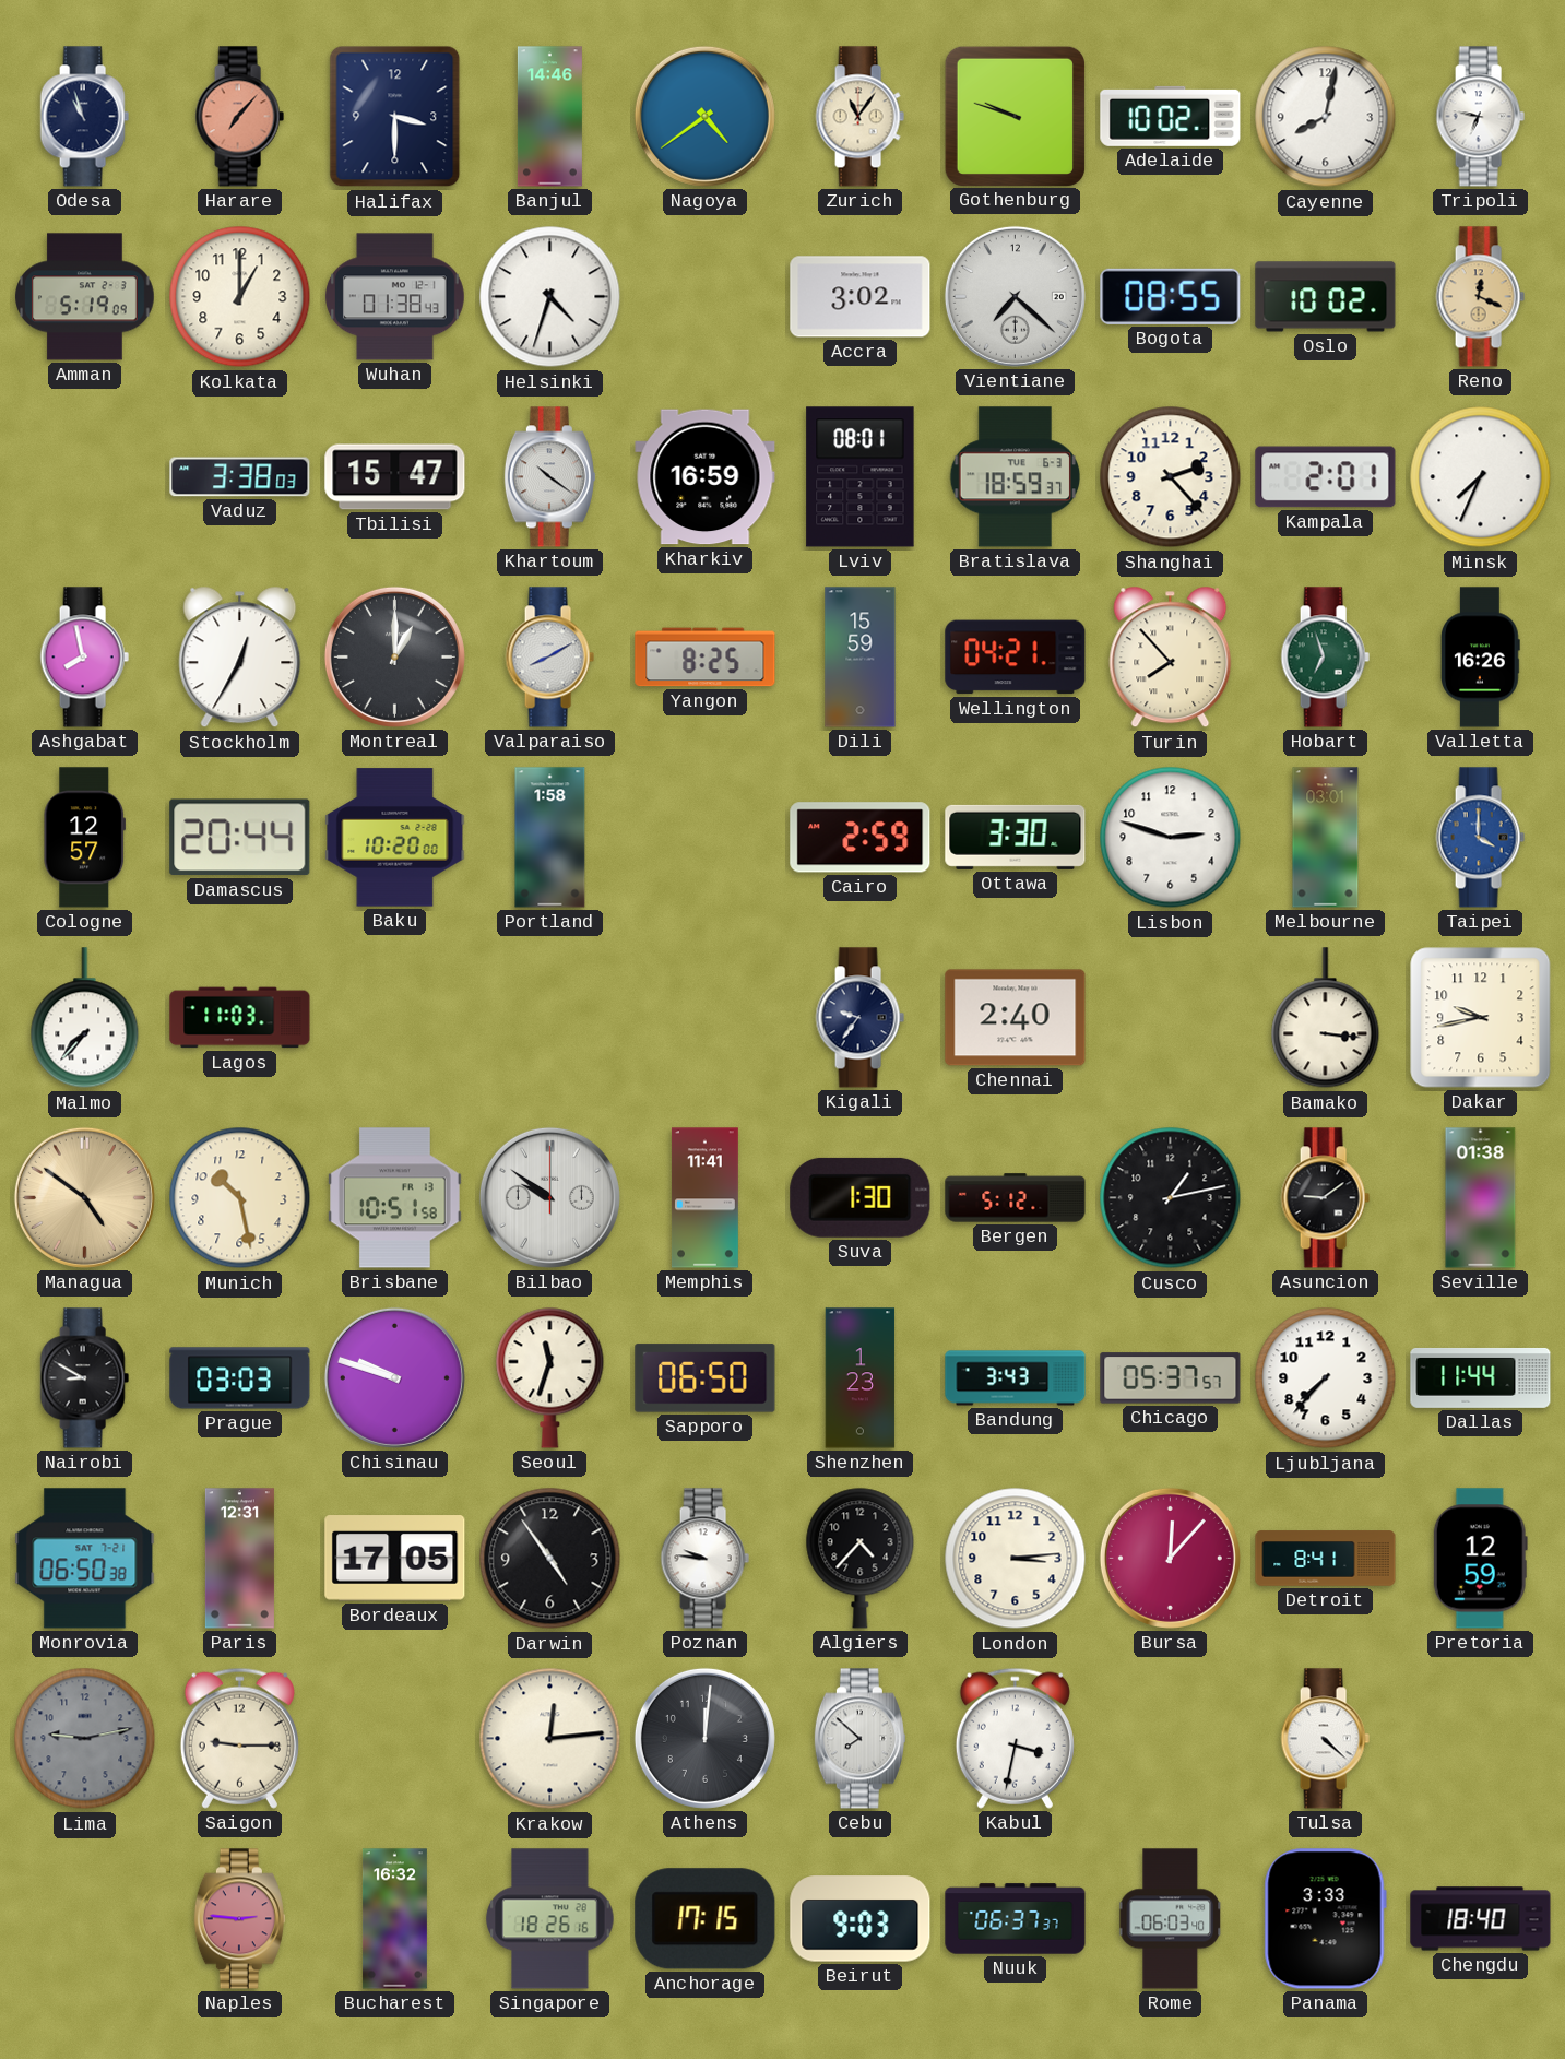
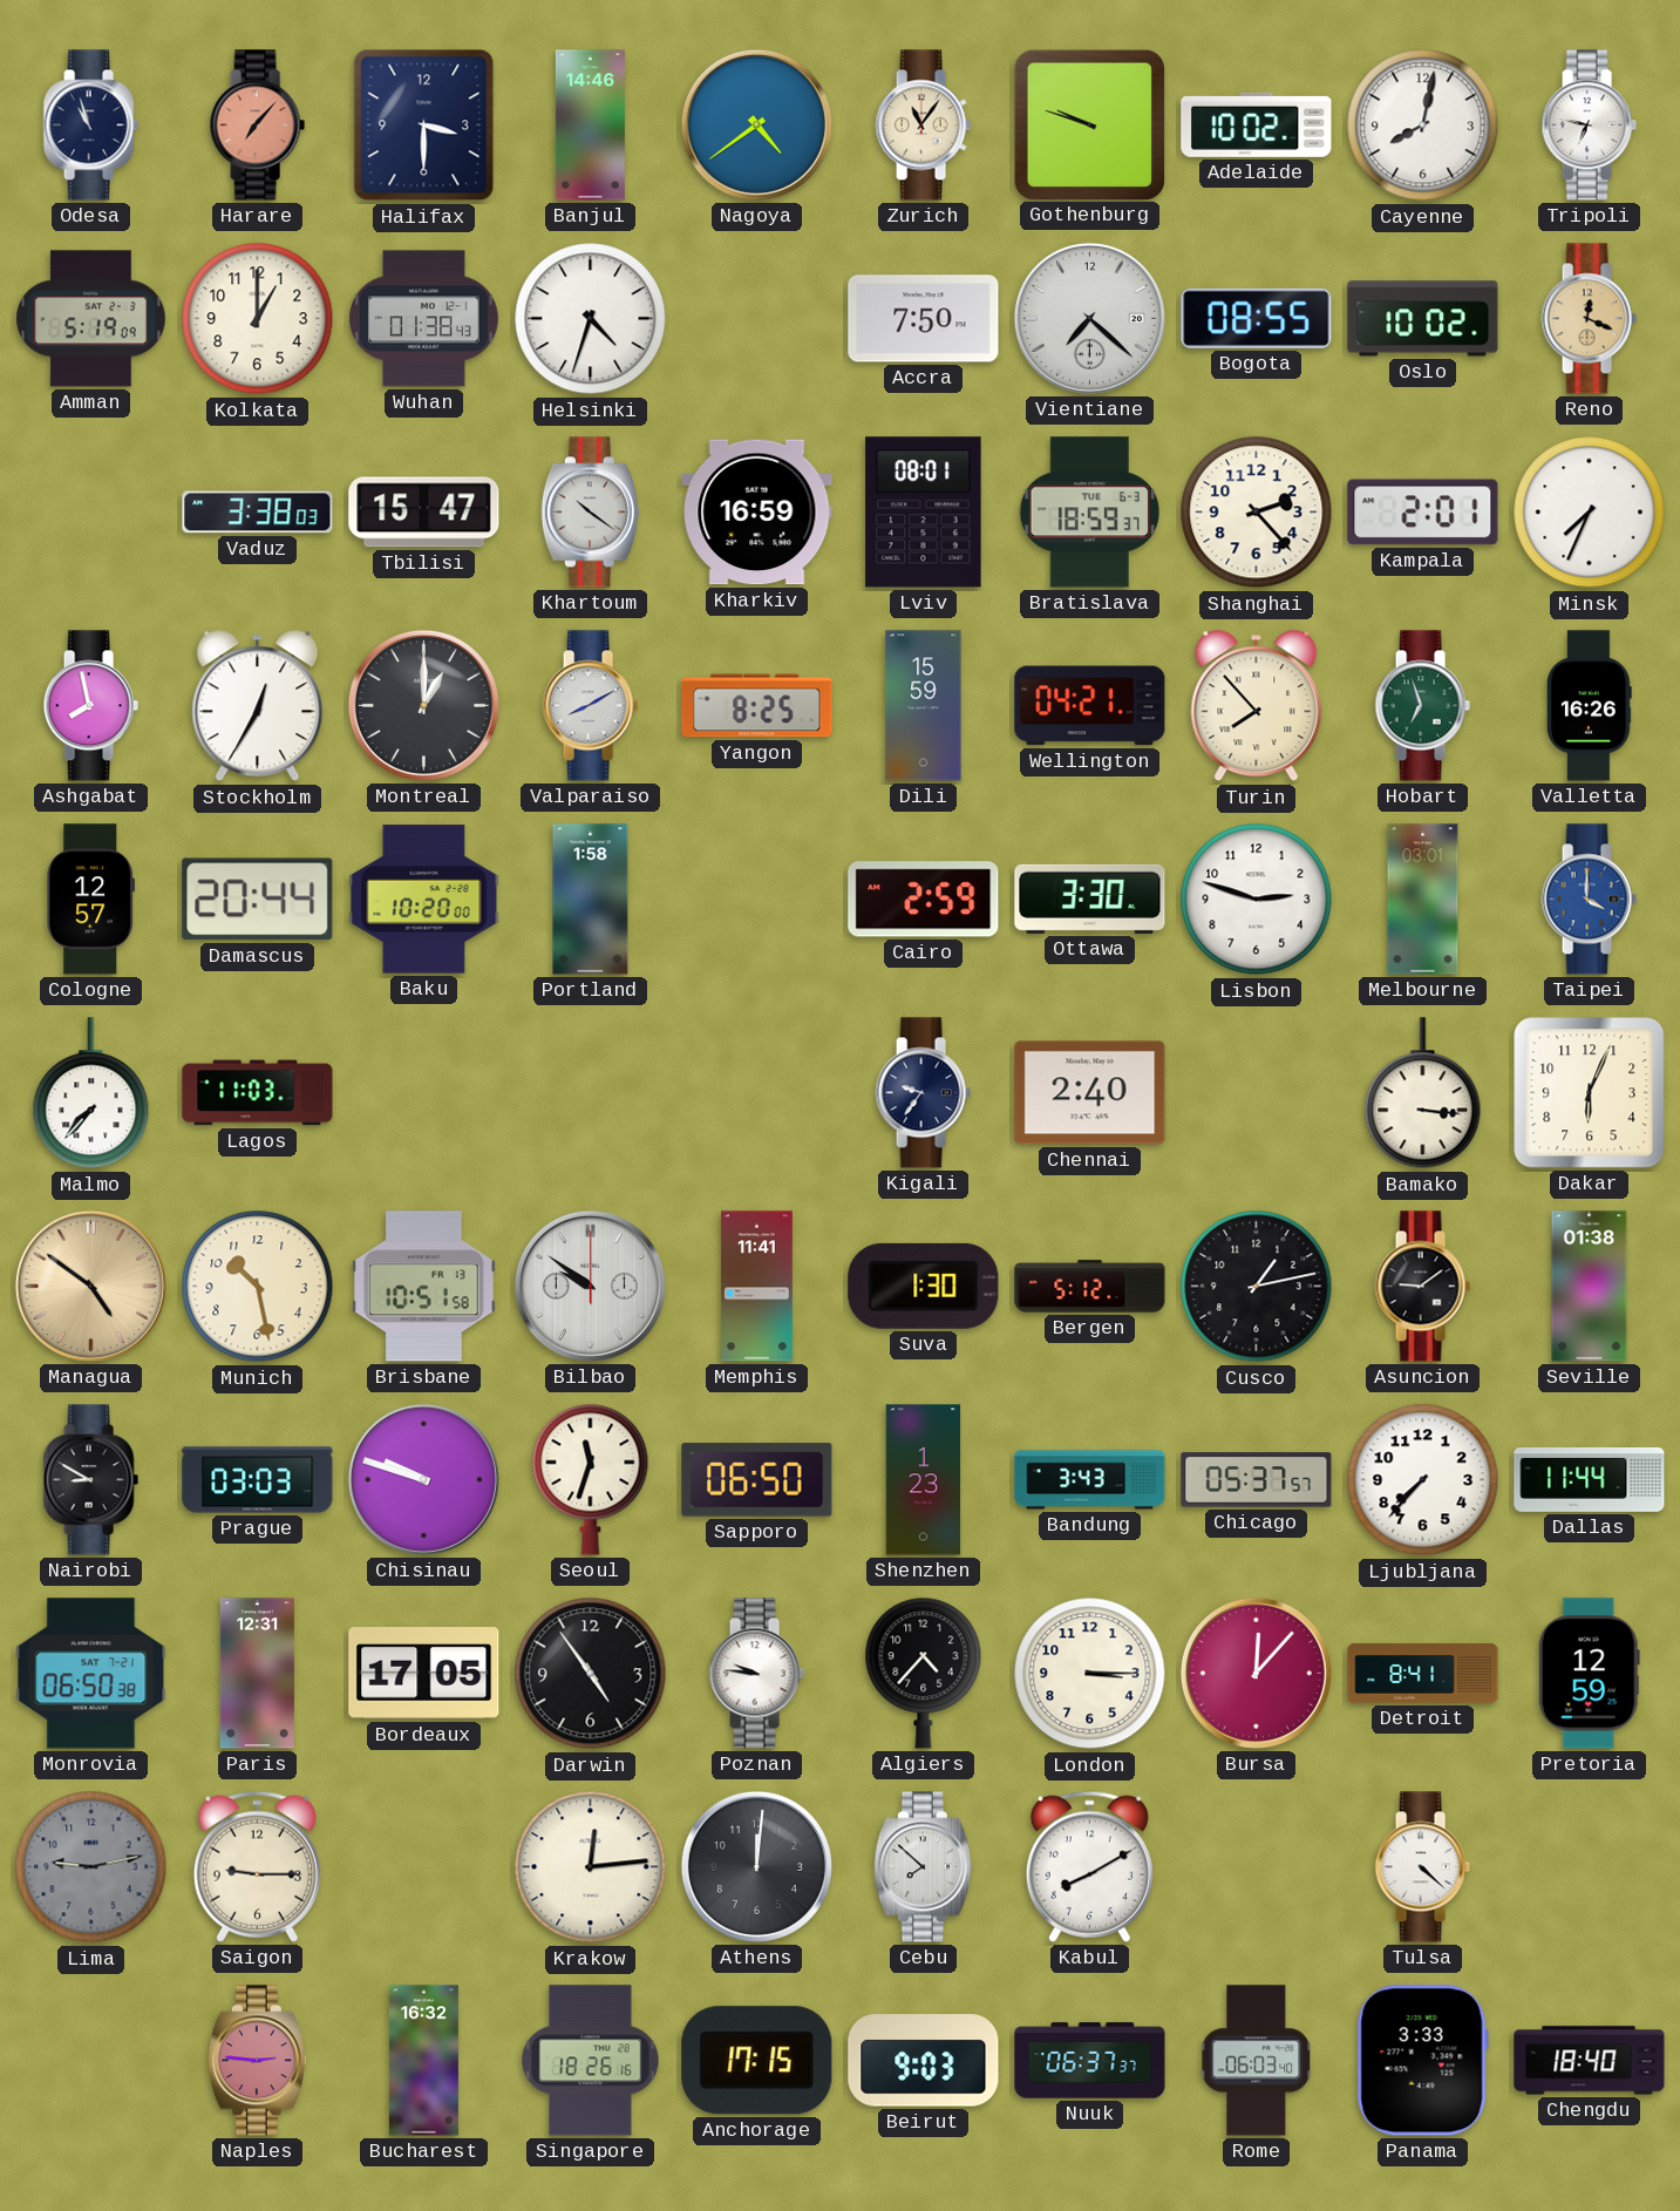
Accra: 3:02 -> 7:50 (924, 319)
Dakar: 9:43 -> 6:04 (1590, 1093)
London: 3:14 -> 3:15 (1090, 1674)
Kabul: 3:32 -> 8:10 (1089, 1866)
